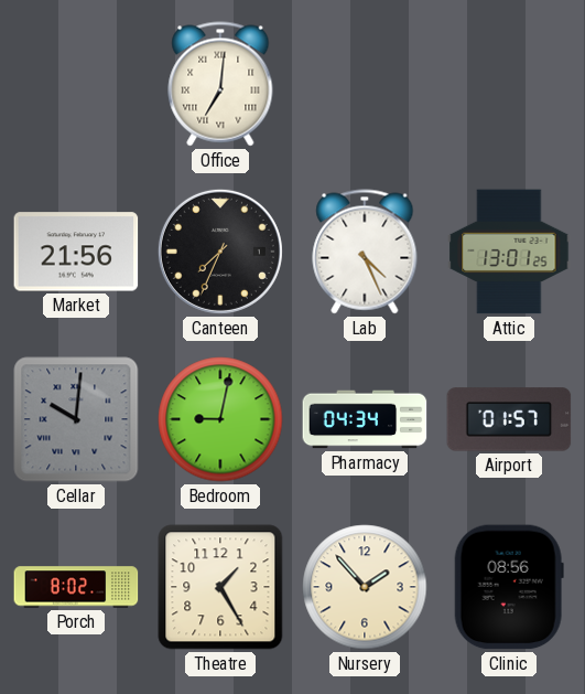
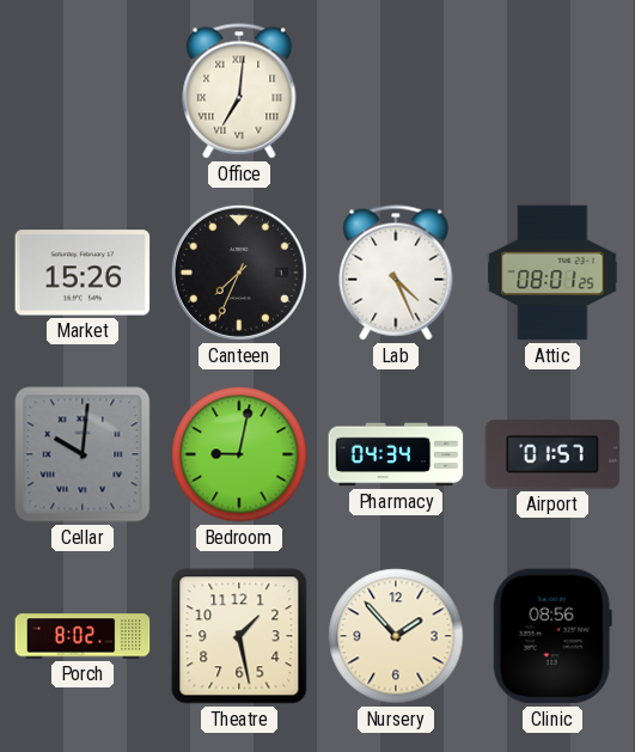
Market: 21:56 -> 15:26 (83, 273)
Attic: 13:01 -> 08:01 (552, 273)
Theatre: 1:25 -> 1:28 (239, 636)
